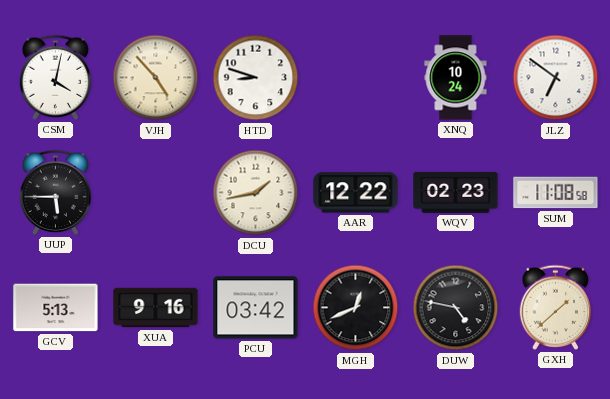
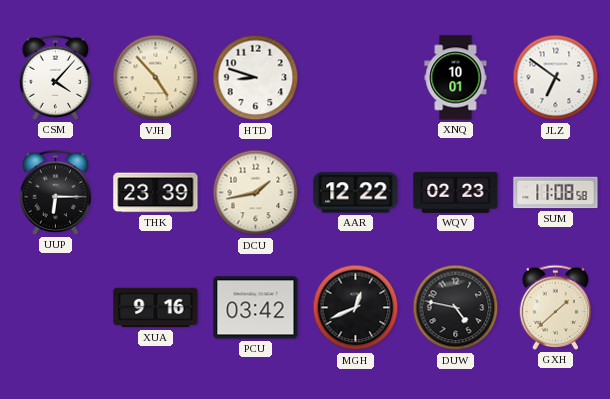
CSM: 4:02 -> 4:07 (56, 77)
XNQ: 10:24 -> 10:01 (456, 78)
UUP: 5:45 -> 6:15 (56, 192)
THK: none -> 23:39 (156, 193)
GCV: 5:13 -> none (56, 308)
